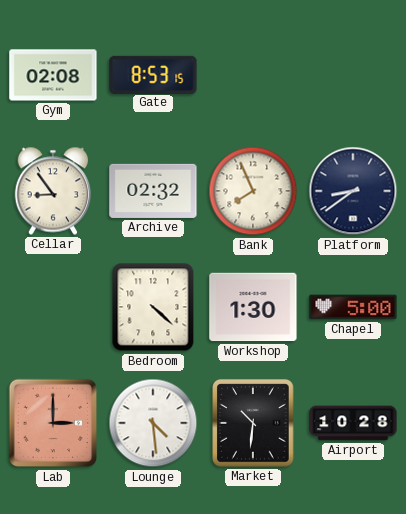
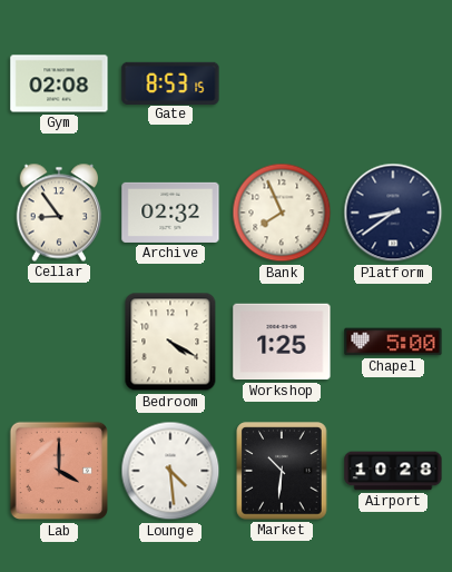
Bedroom: 4:22 -> 4:20 (170, 342)
Workshop: 1:30 -> 1:25 (282, 342)
Lab: 3:00 -> 4:00 (59, 471)
